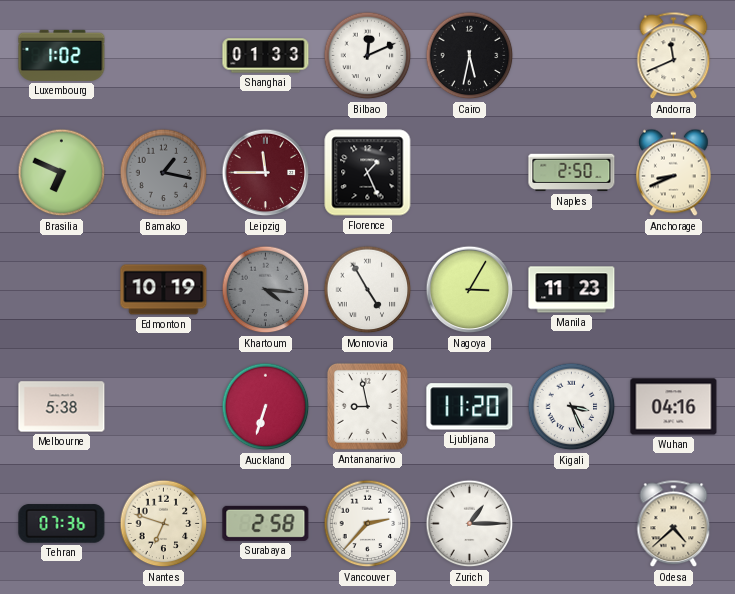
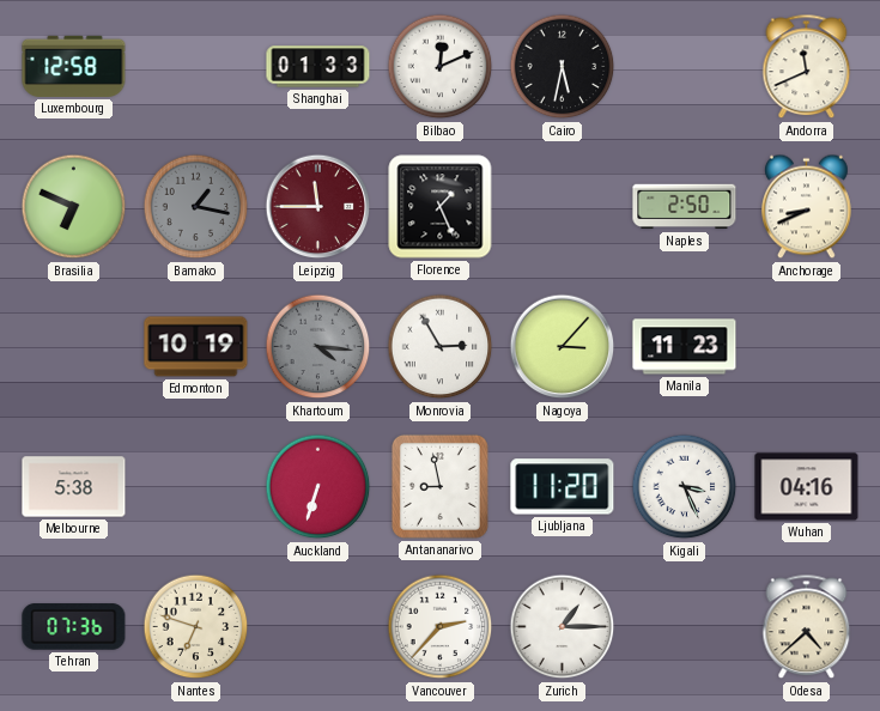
Luxembourg: 1:02 -> 12:58 (74, 66)
Monrovia: 4:55 -> 2:55 (441, 347)
Nagoya: 3:05 -> 3:07 (563, 347)
Surabaya: 2:58 -> none (266, 523)
